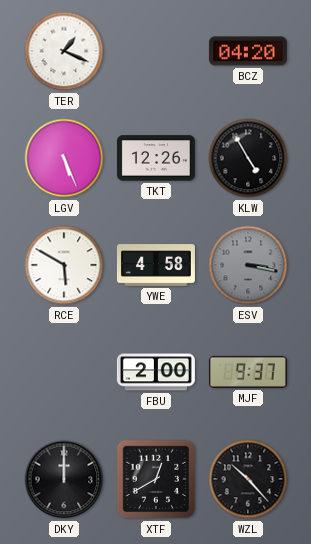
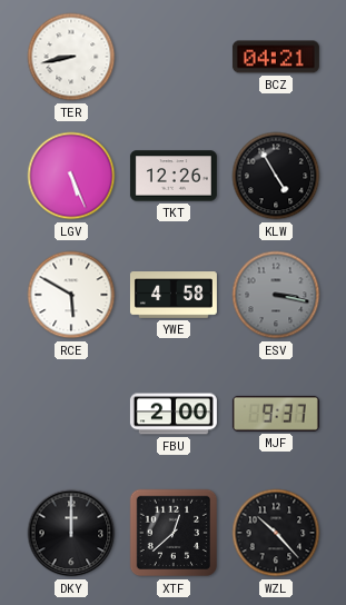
TER: 1:19 -> 8:43 (71, 57)
BCZ: 04:20 -> 04:21 (276, 57)
XTF: 12:40 -> 12:38 (174, 533)
